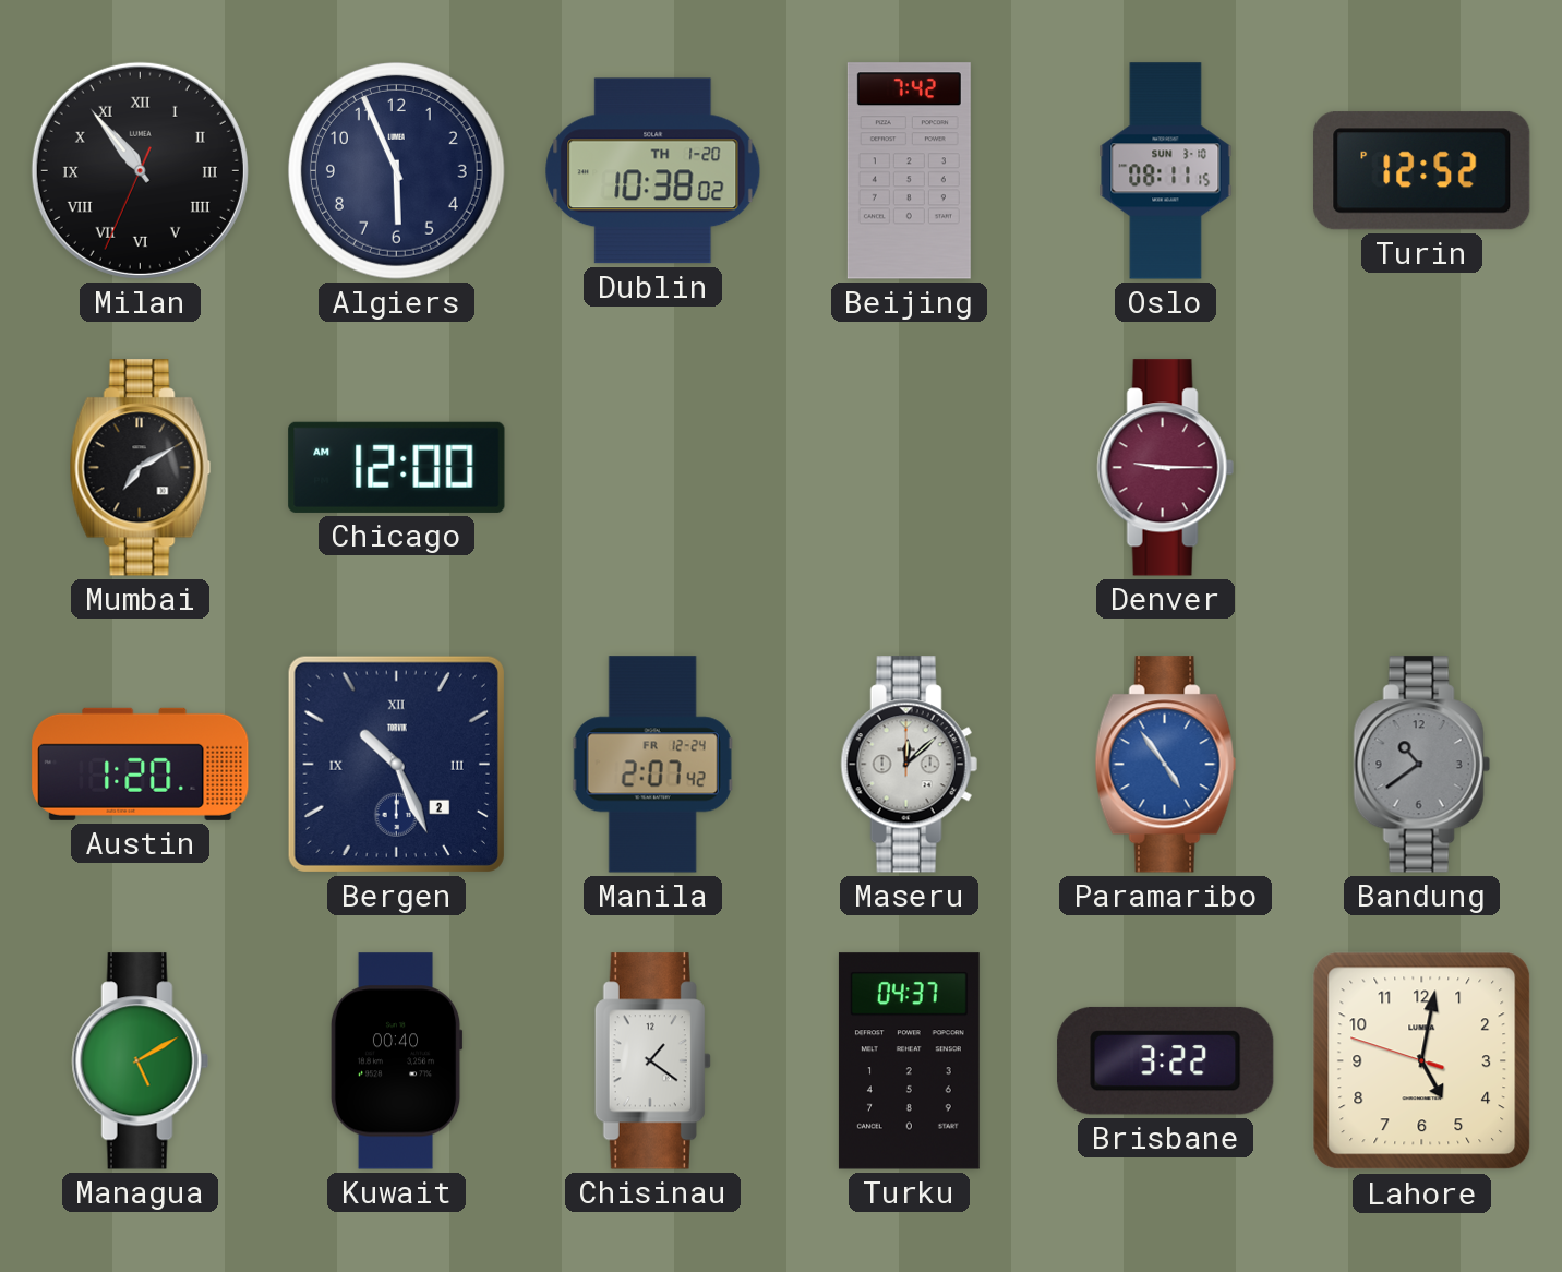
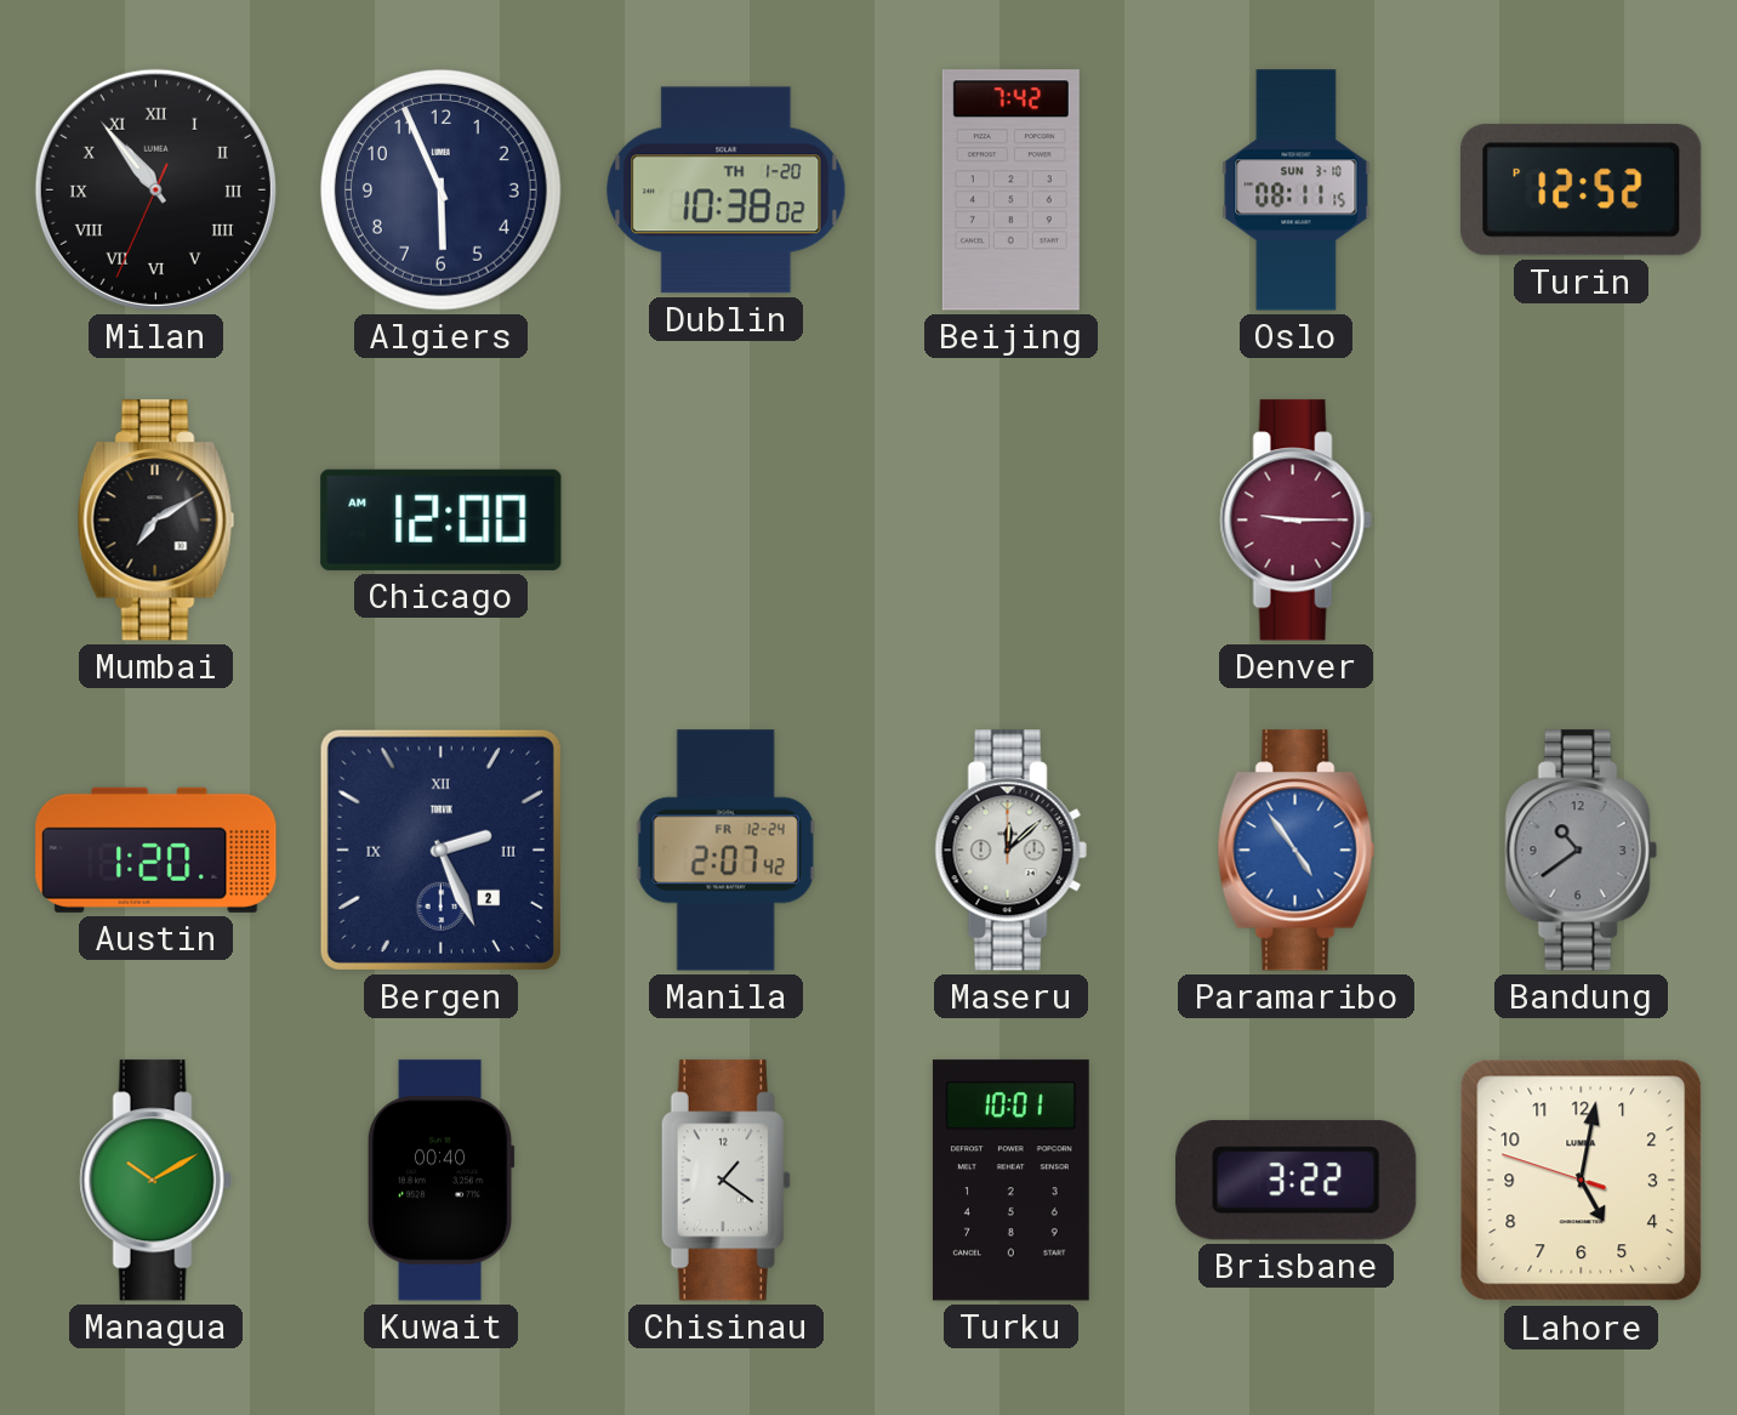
Bergen: 10:26 -> 2:26 (440, 849)
Managua: 5:10 -> 10:10 (155, 1181)
Turku: 04:37 -> 10:01 (1010, 1181)
